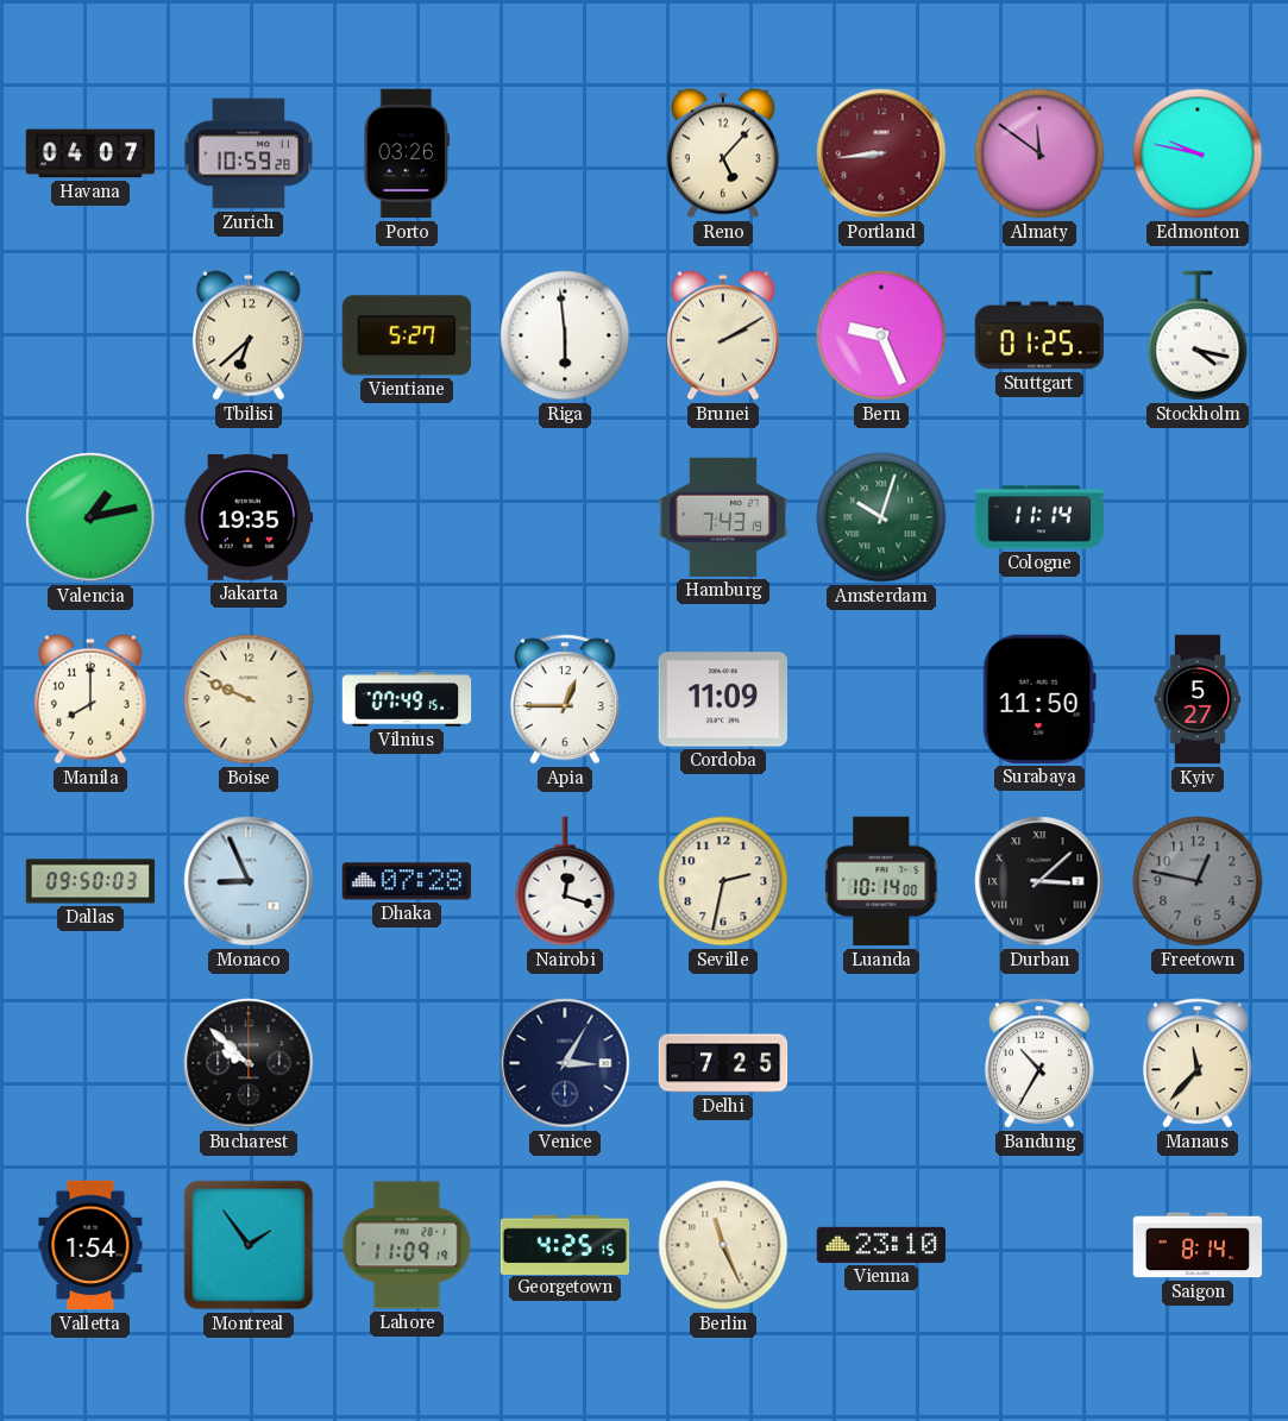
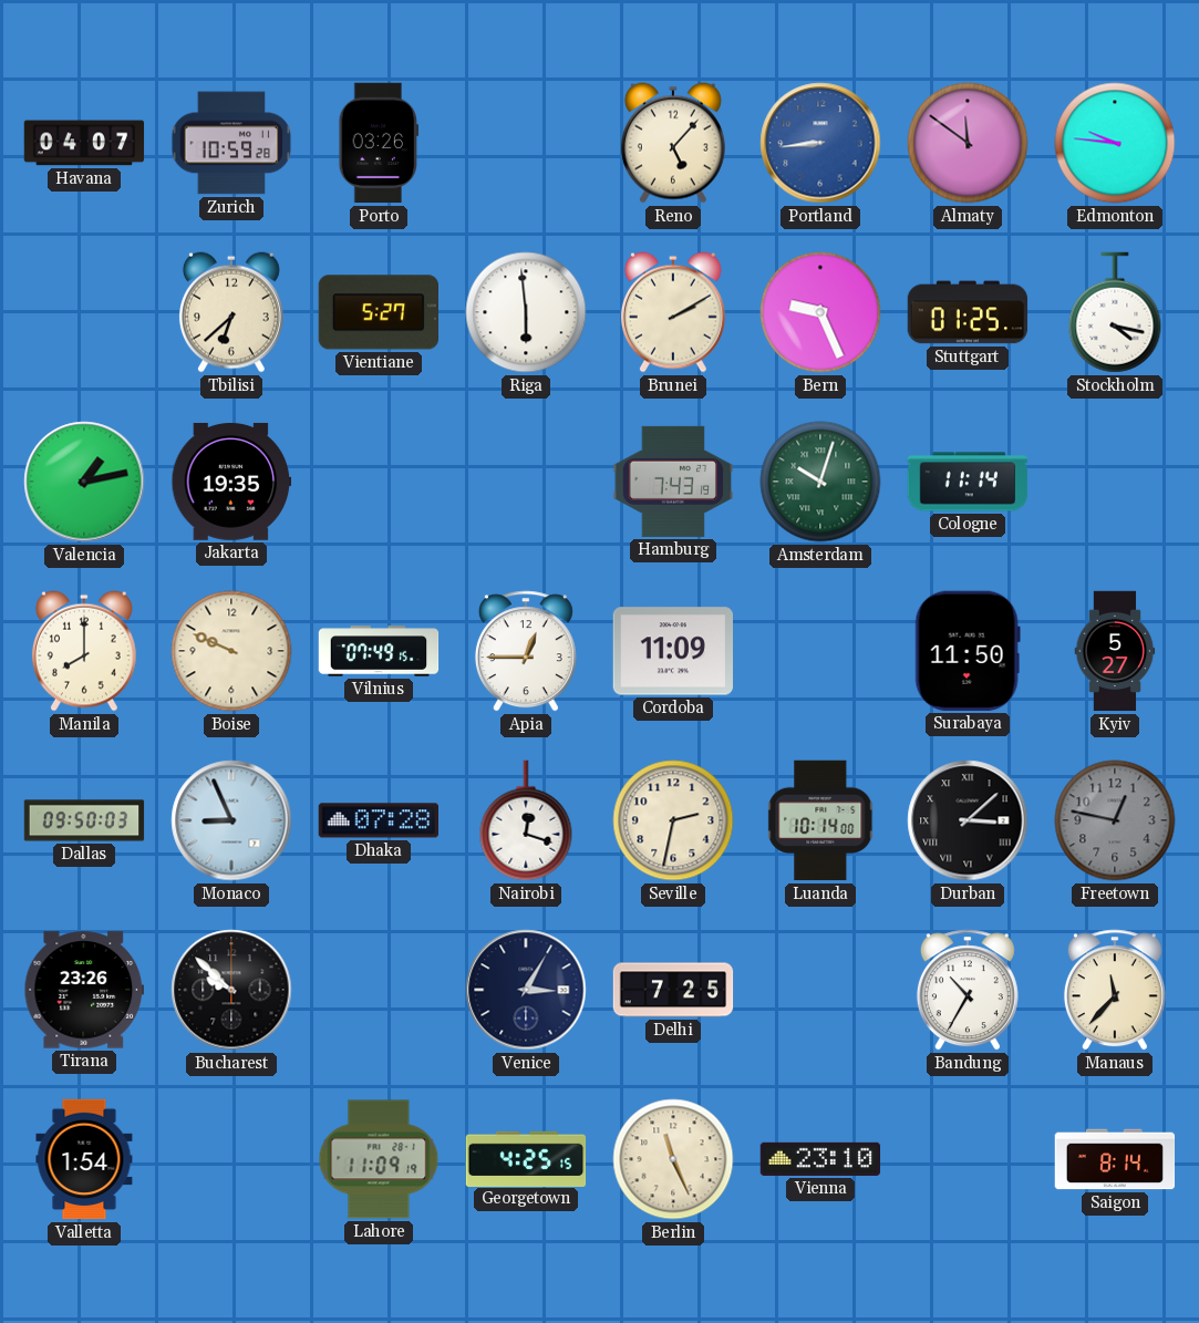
Portland dial: burgundy -> blue (820, 143)
Edmonton: 9:47 -> 9:46 (1115, 143)
Tirana: none -> 23:26 (83, 990)
Montreal: 1:54 -> none (249, 1245)
